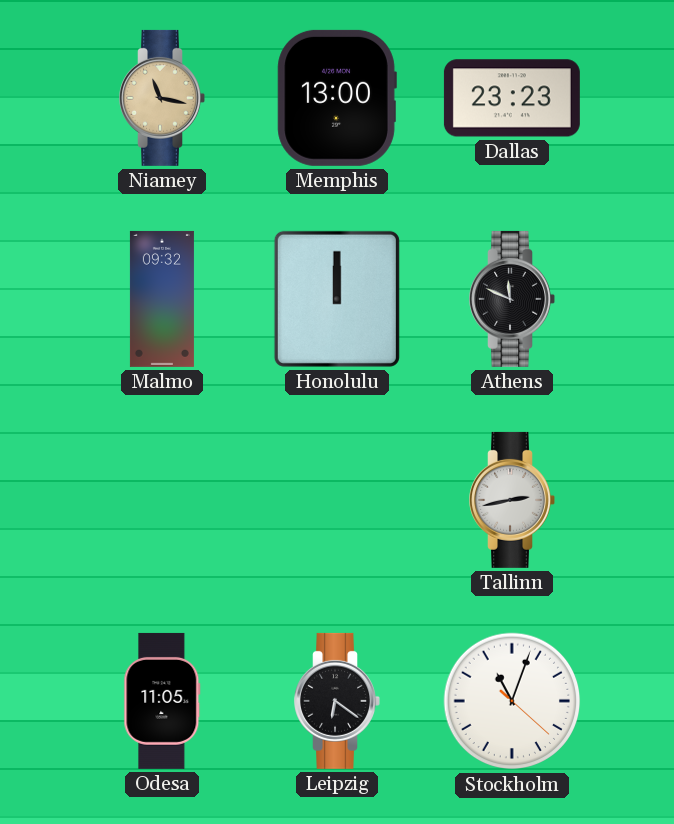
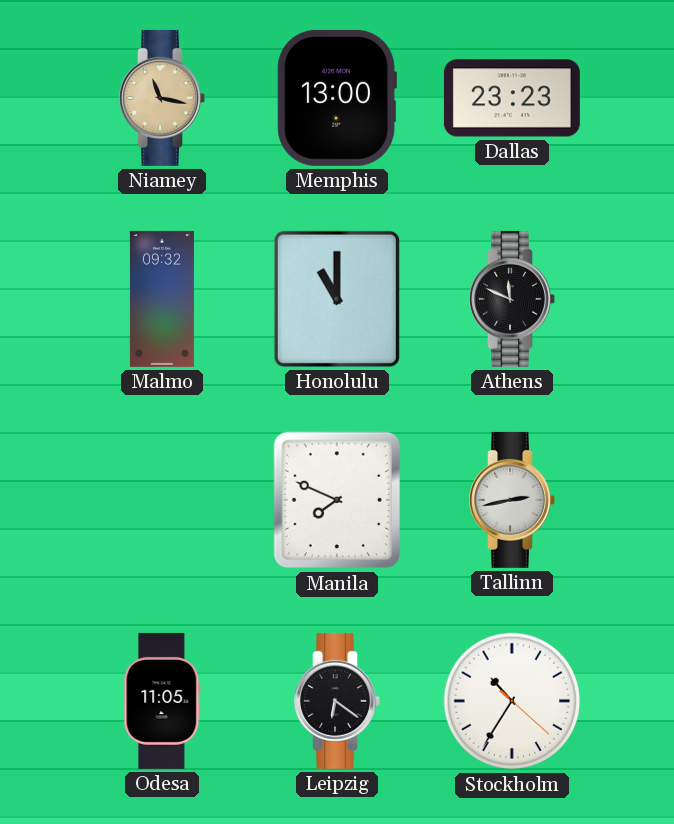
Honolulu: 12:00 -> 11:00 (337, 299)
Manila: none -> 7:49 (336, 500)
Stockholm: 11:03 -> 10:35 (512, 701)
